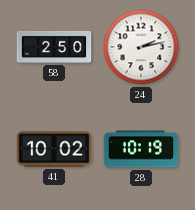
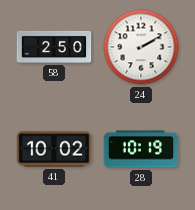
24: 2:13 -> 2:10 (141, 47)
